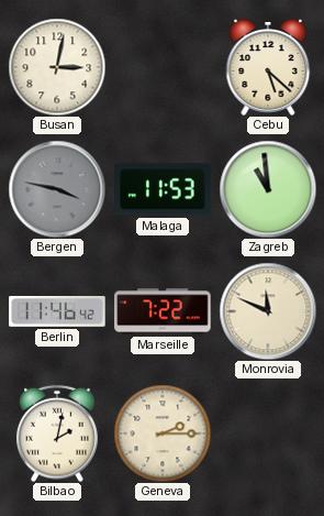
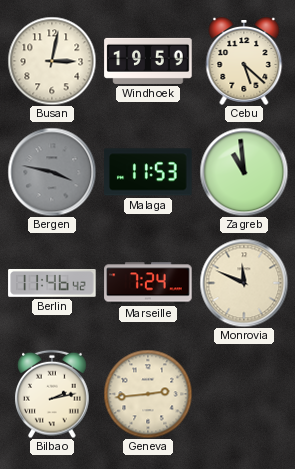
Windhoek: none -> 19:59 (148, 61)
Marseille: 7:22 -> 7:24 (148, 283)
Bilbao: 2:02 -> 2:13 (53, 394)
Geneva: 2:15 -> 2:44 (148, 394)
